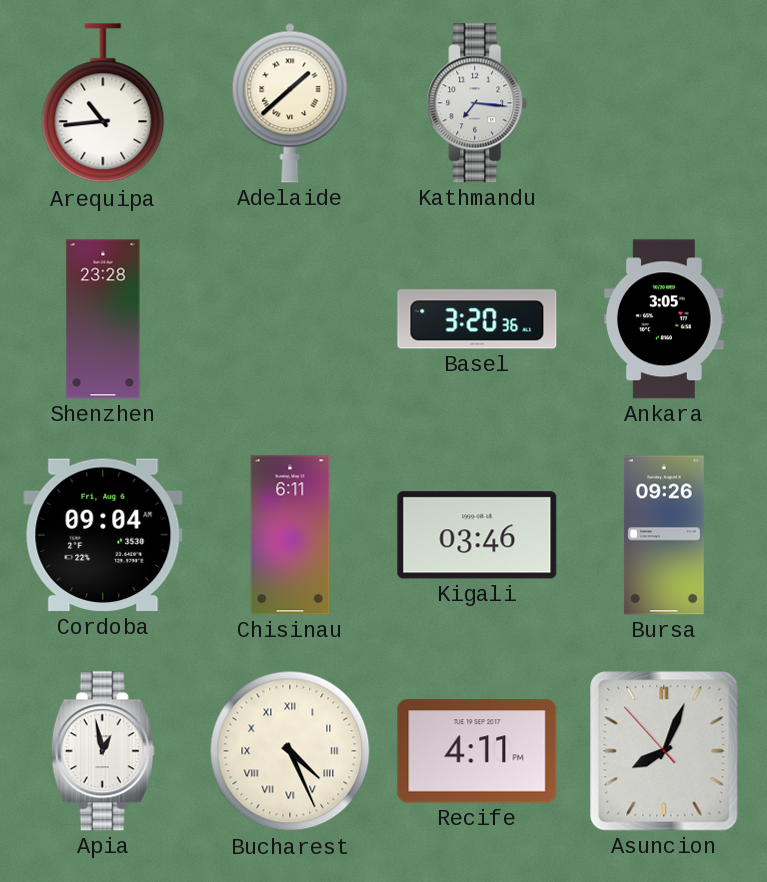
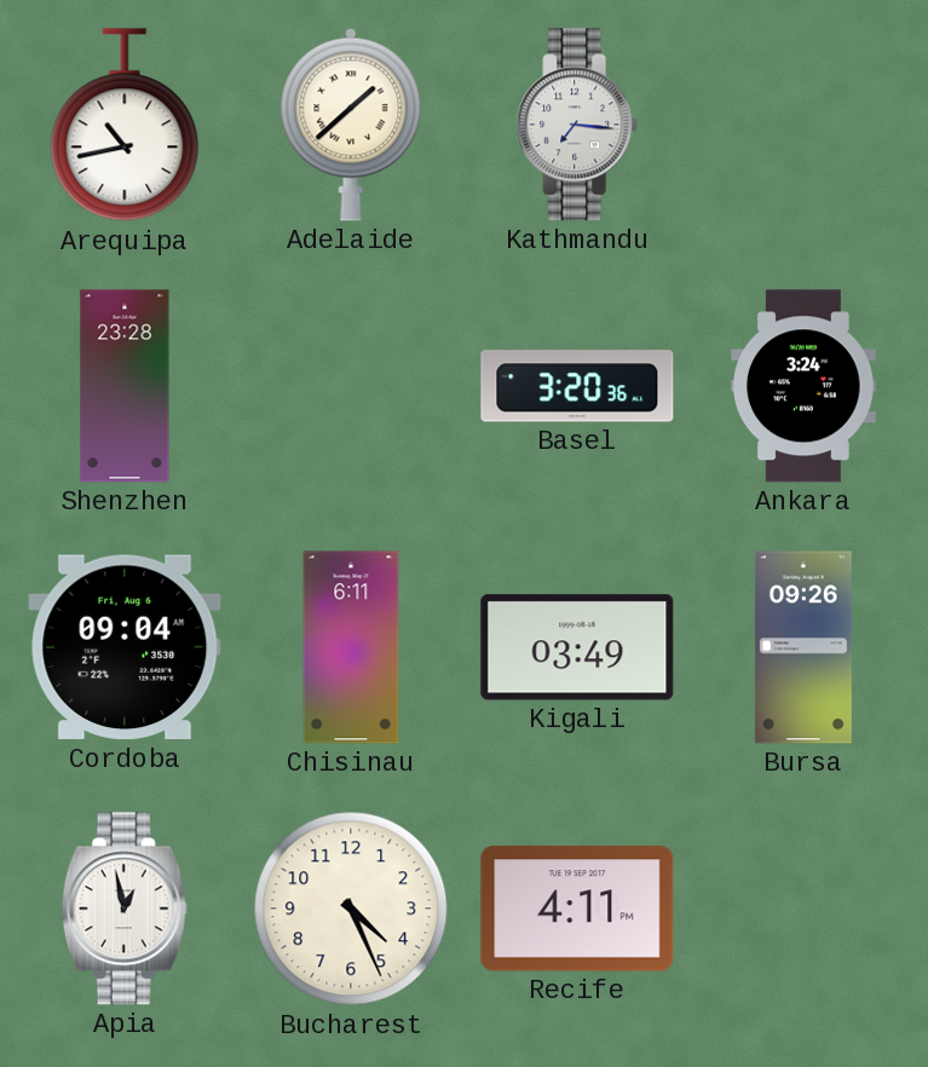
Arequipa: 10:44 -> 10:43 (125, 126)
Ankara: 3:05 -> 3:24 (803, 386)
Kigali: 03:46 -> 03:49 (577, 647)
Bucharest numerals: Roman -> Arabic (351, 909)
Asuncion: 8:03 -> none (664, 751)
